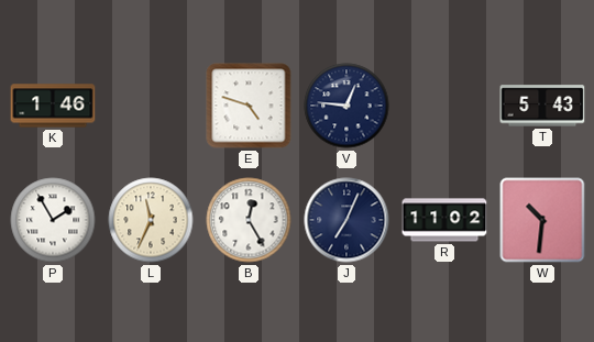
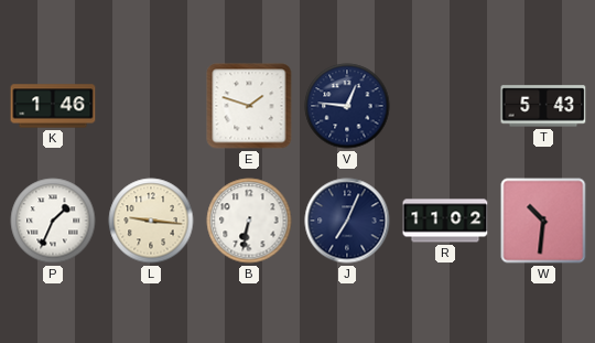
E: 4:48 -> 1:48 (249, 106)
P: 1:55 -> 1:34 (53, 221)
L: 11:34 -> 9:16 (151, 221)
B: 12:25 -> 6:32 (249, 221)
